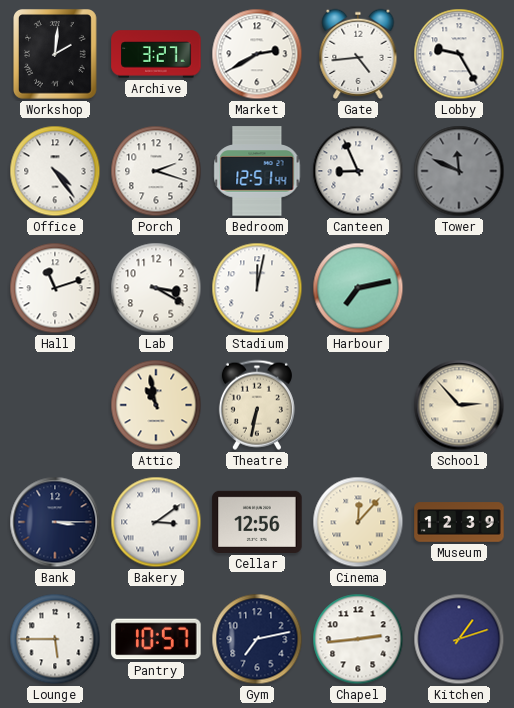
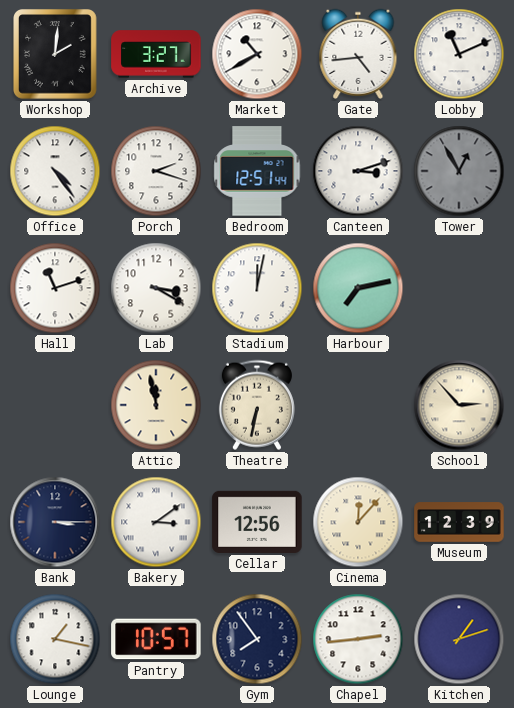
Market: 2:40 -> 10:40 (257, 54)
Lobby: 9:25 -> 11:11 (459, 54)
Canteen: 8:56 -> 3:12 (358, 171)
Tower: 11:49 -> 12:55 (459, 171)
Attic: 10:58 -> 11:58 (156, 405)
Lounge: 5:45 -> 1:17 (55, 639)
Gym: 7:13 -> 7:54 (257, 639)
